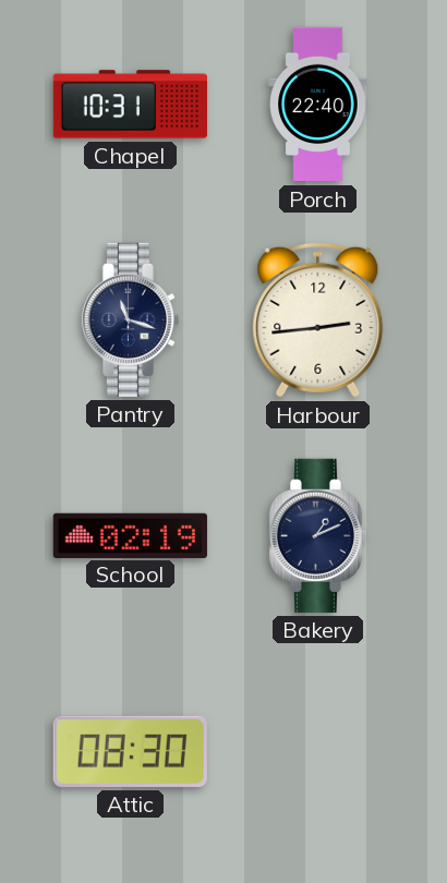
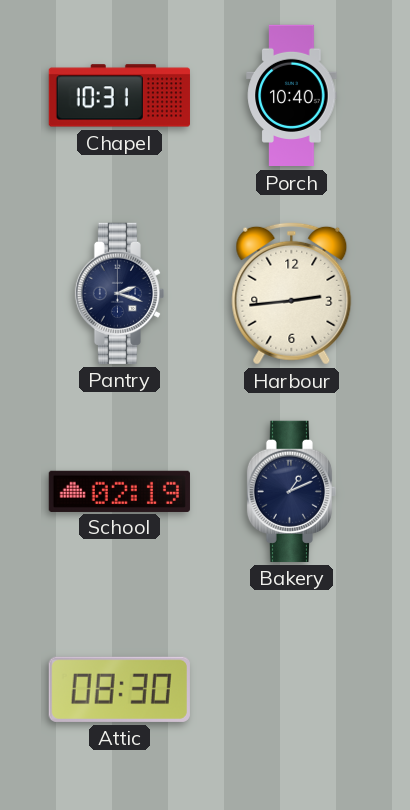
Porch: 22:40 -> 10:40 (292, 96)
Pantry: 11:18 -> 2:18 (119, 293)
